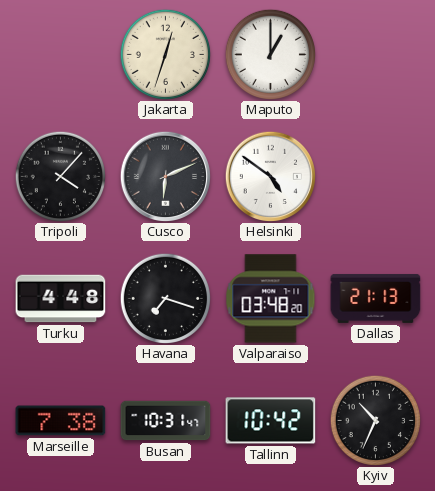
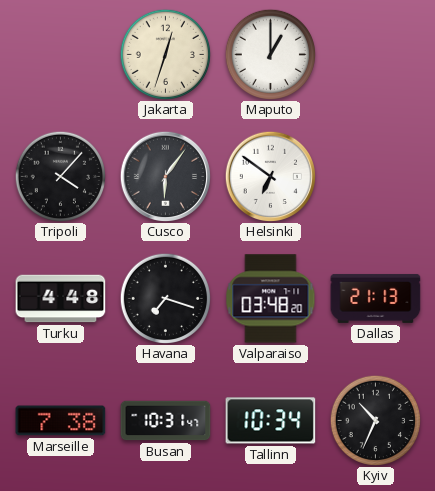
Cusco: 6:11 -> 6:06 (165, 176)
Helsinki: 4:51 -> 6:51 (270, 176)
Tallinn: 10:42 -> 10:34 (271, 421)
